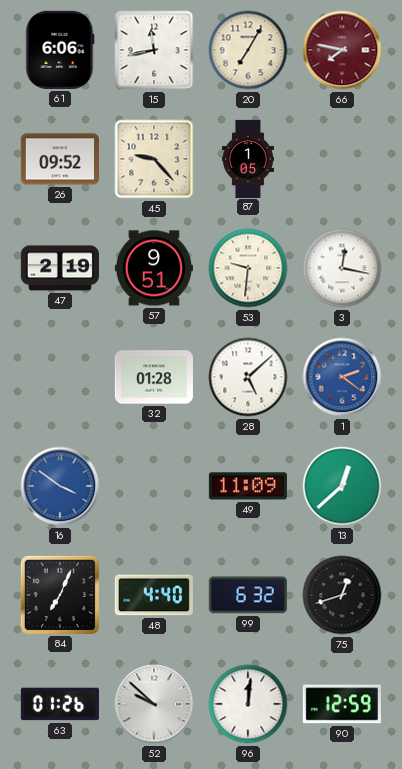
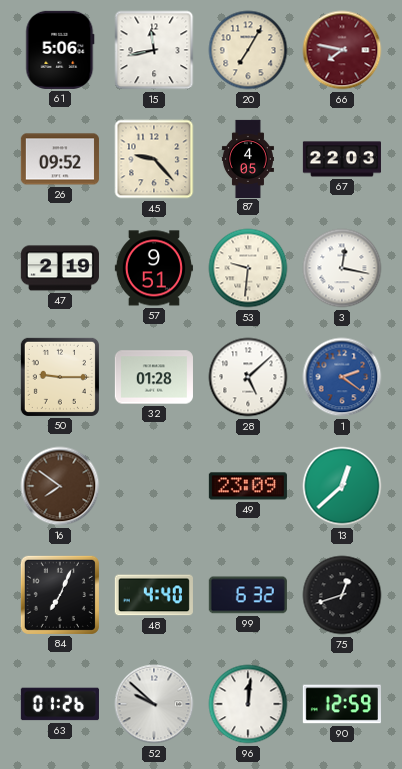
61: 6:06 -> 5:06 (60, 50)
87: 1:05 -> 4:05 (248, 158)
67: none -> 22:03 (342, 159)
50: none -> 9:15 (60, 377)
16: 3:51 -> 7:51 (60, 486)
16 dial: blue -> brown (60, 486)
49: 11:09 -> 23:09 (248, 486)
